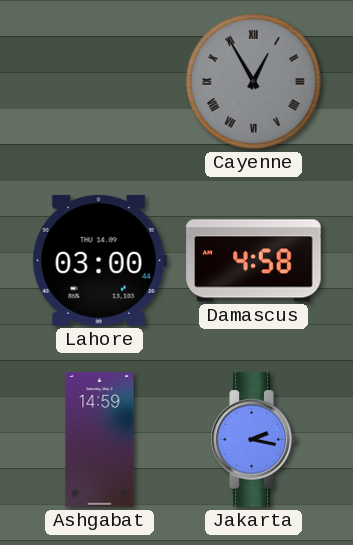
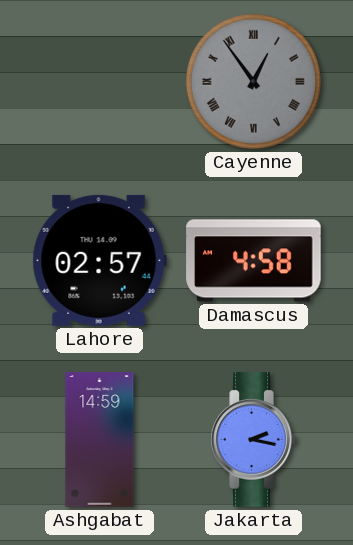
Cayenne: 12:55 -> 12:54 (253, 81)
Lahore: 03:00 -> 02:57 (99, 260)
